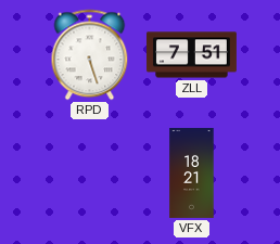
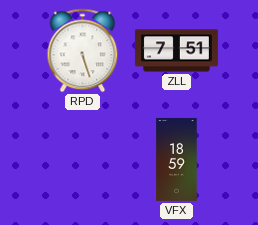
VFX: 18:21 -> 18:59 (177, 159)
